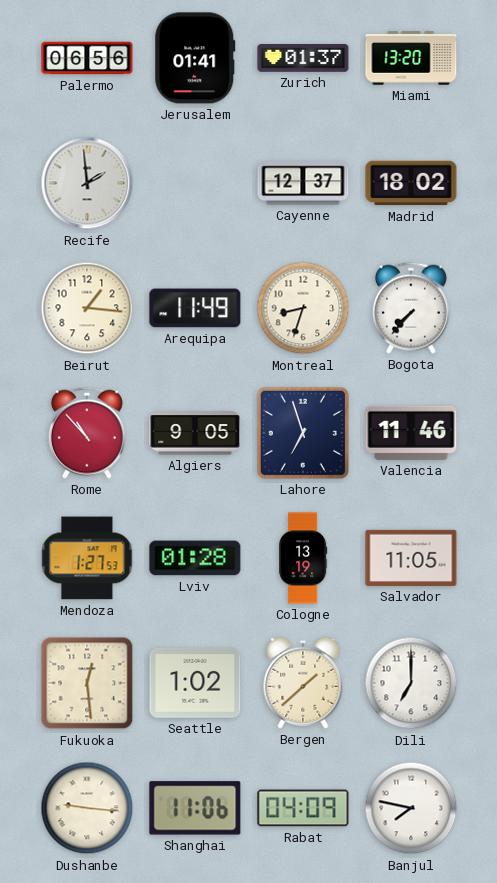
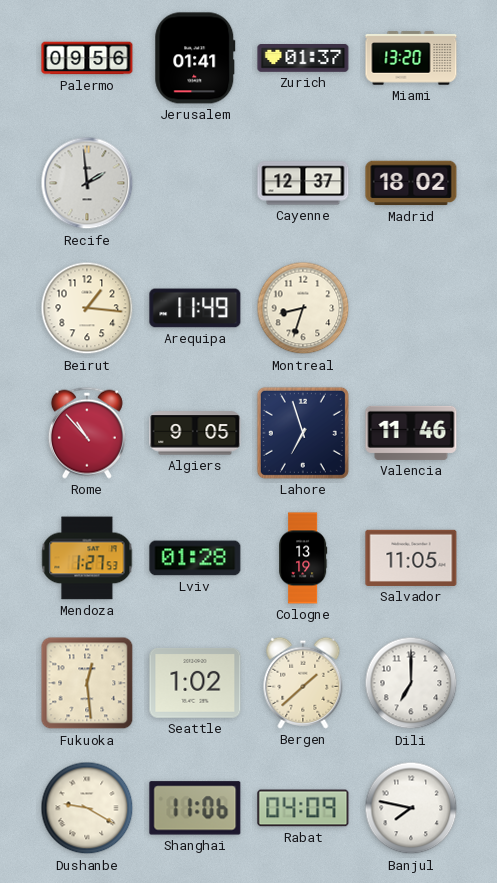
Palermo: 06:56 -> 09:56 (87, 58)
Bogota: 7:37 -> none (411, 308)
Dushanbe: 9:16 -> 9:20 (87, 808)
